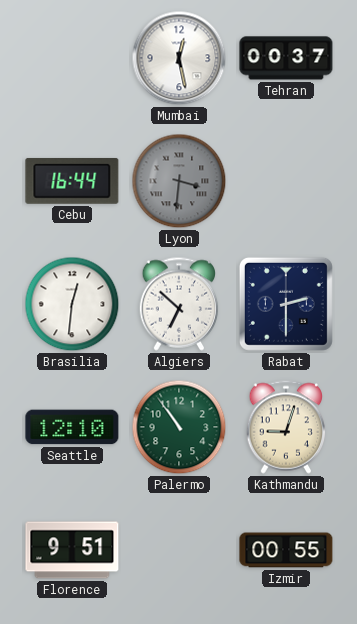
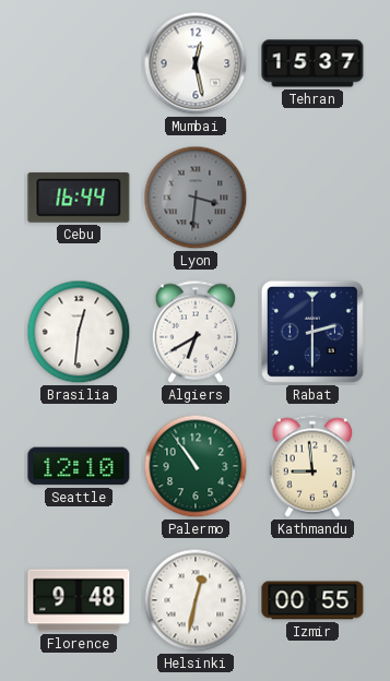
Tehran: 00:37 -> 15:37 (312, 63)
Algiers: 6:52 -> 6:40 (196, 332)
Kathmandu: 9:03 -> 8:59 (312, 466)
Florence: 9:51 -> 9:48 (79, 600)
Helsinki: none -> 12:32 (196, 600)
